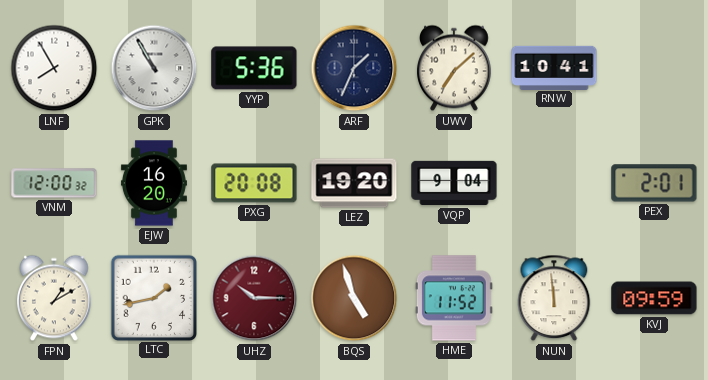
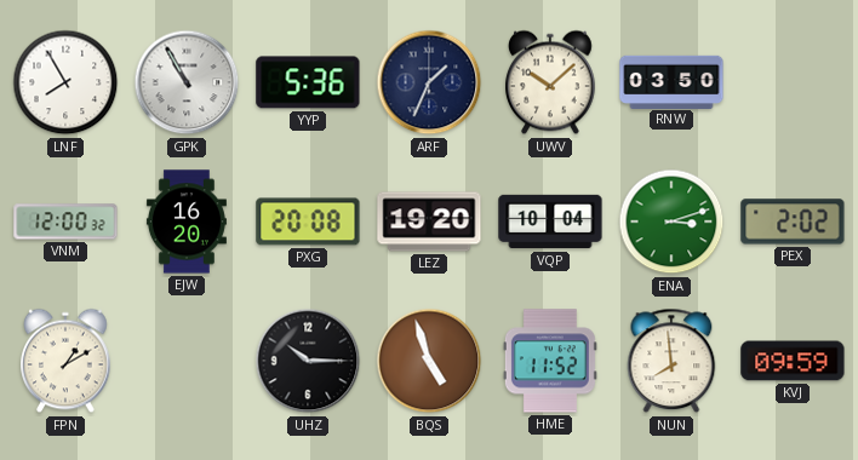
UWV: 7:08 -> 10:08 (551, 82)
RNW: 10:41 -> 03:50 (671, 81)
VQP: 9:04 -> 10:04 (550, 222)
ENA: none -> 3:12 (671, 222)
PEX: 2:01 -> 2:02 (793, 222)
LTC: 1:43 -> none (153, 297)
UHZ dial: burgundy -> black (308, 361)
NUN: 11:59 -> 7:59 (671, 361)
